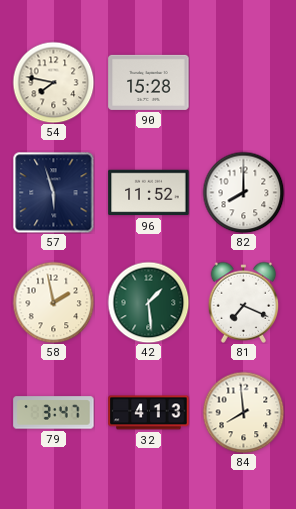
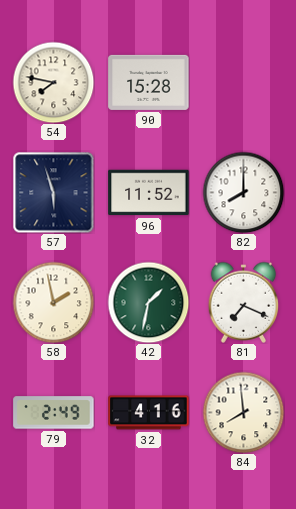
42: 1:29 -> 1:32 (148, 302)
79: 3:47 -> 2:49 (54, 413)
32: 4:13 -> 4:16 (149, 413)
